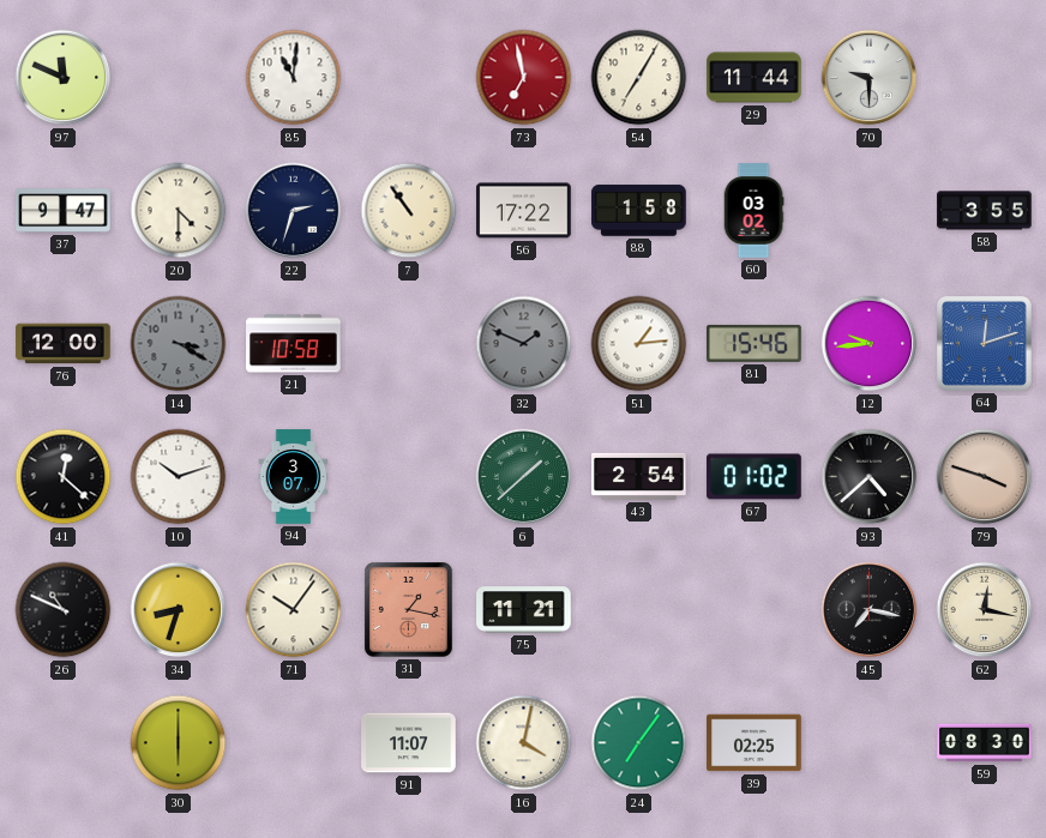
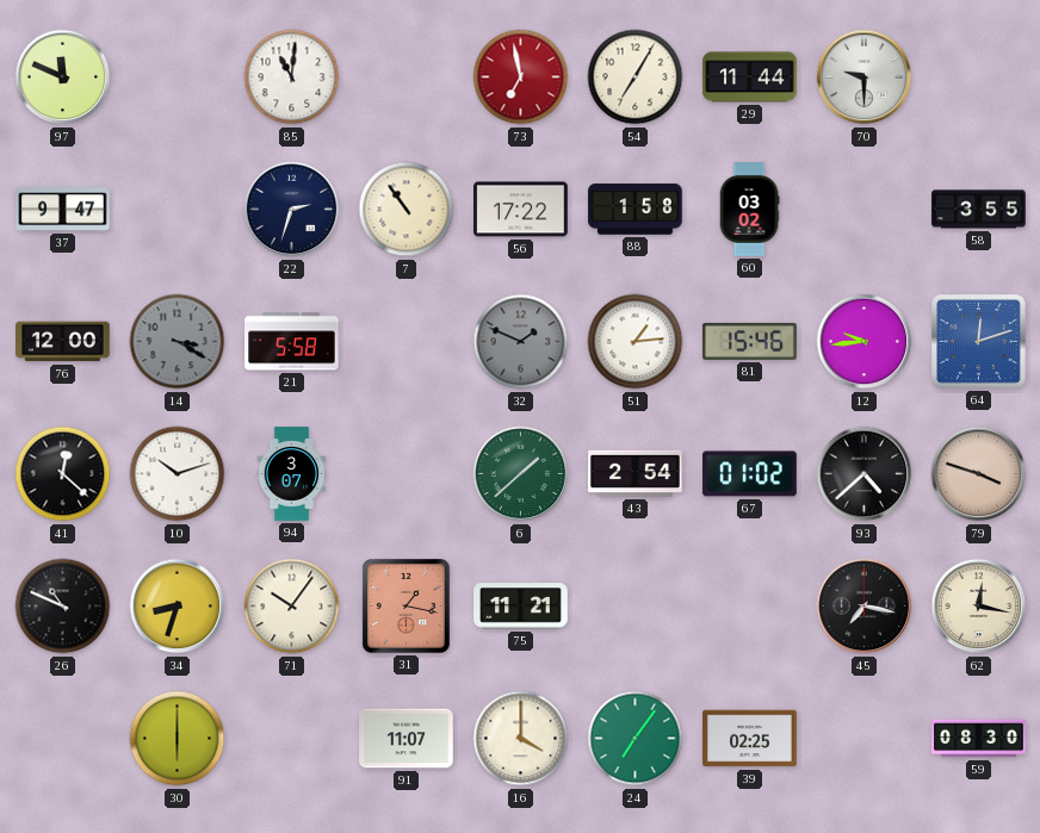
20: 4:30 -> none (179, 211)
21: 10:58 -> 5:58 (292, 342)
16: 4:02 -> 4:00 (521, 739)
